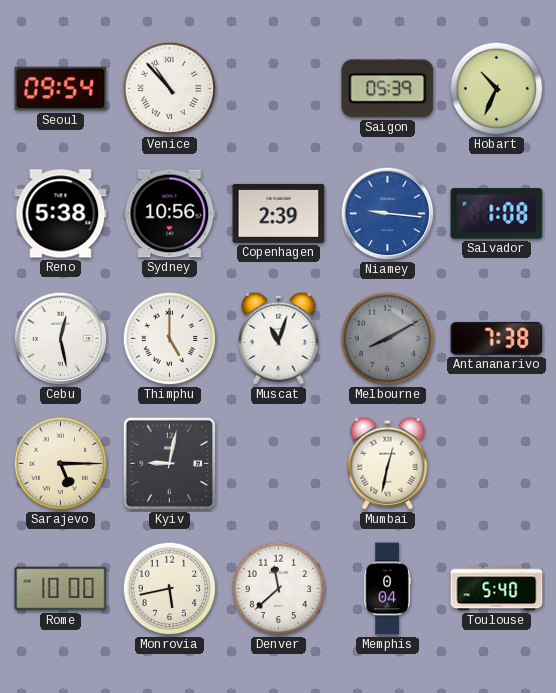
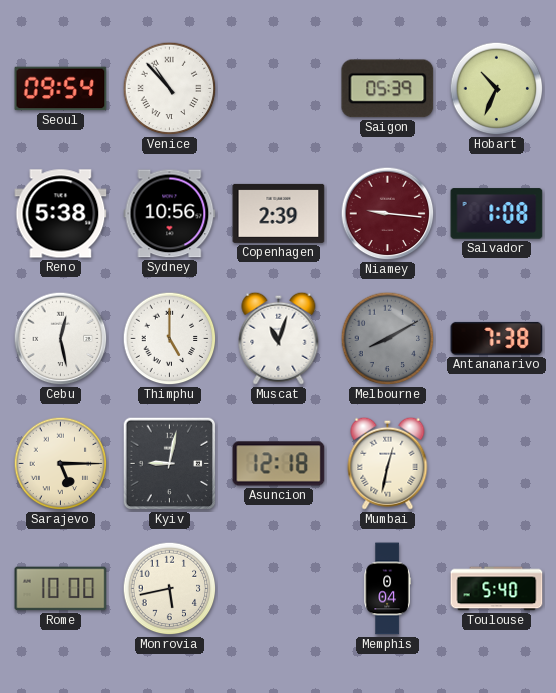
Niamey dial: blue -> burgundy (388, 214)
Asuncion: none -> 12:18 (279, 464)
Denver: 11:38 -> none (279, 589)
